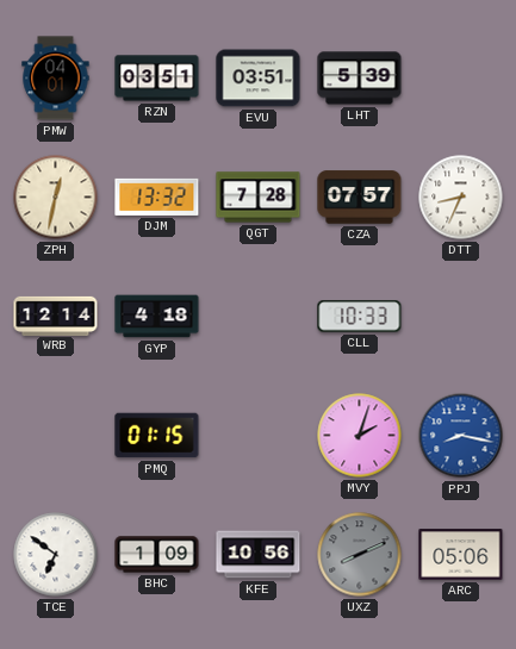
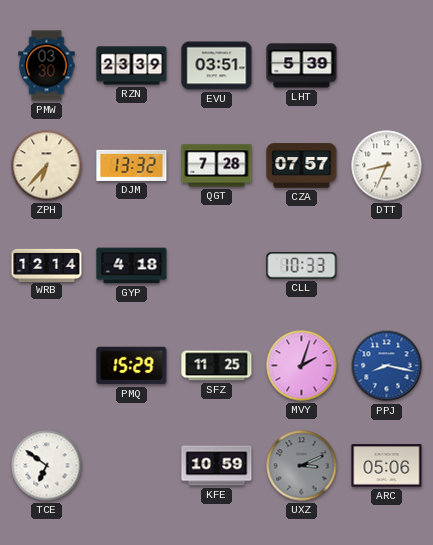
PMW: 04:01 -> 03:30 (47, 66)
RZN: 03:51 -> 23:39 (132, 66)
ZPH: 12:32 -> 6:37 (47, 166)
PMQ: 01:15 -> 15:29 (132, 366)
SFZ: none -> 11:25 (217, 366)
BHC: 1:09 -> none (157, 555)
KFE: 10:56 -> 10:59 (217, 466)
UXZ: 8:11 -> 3:11 (302, 466)
